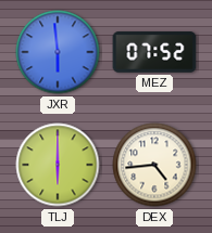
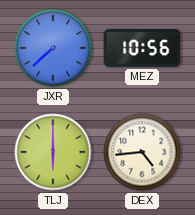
JXR: 5:59 -> 7:38 (53, 48)
MEZ: 07:52 -> 10:56 (142, 48)
